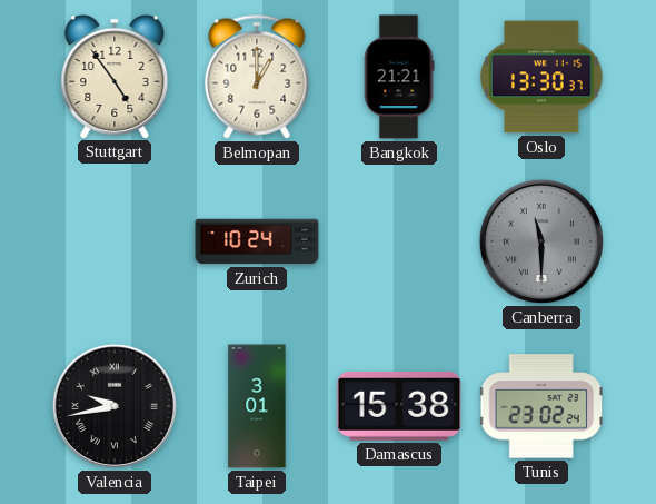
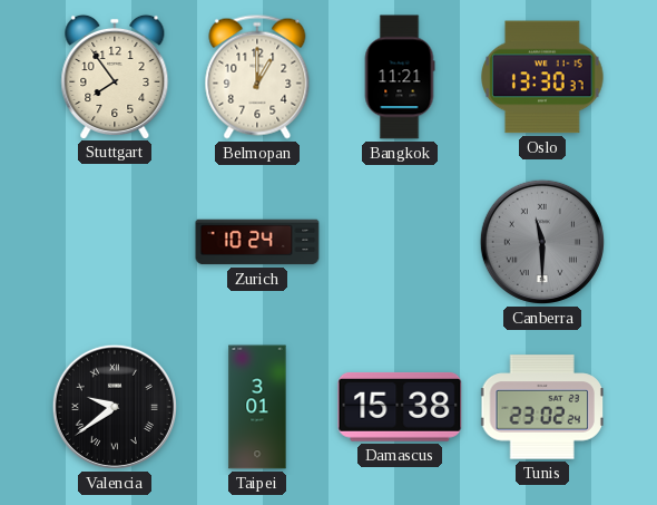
Stuttgart: 4:54 -> 7:54 (115, 76)
Bangkok: 21:21 -> 11:21 (400, 77)
Valencia: 9:43 -> 9:39 (115, 407)
